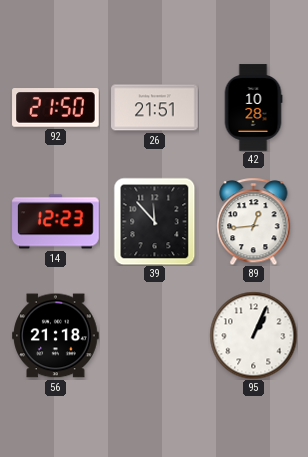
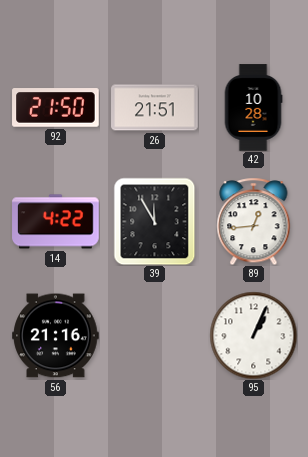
14: 12:23 -> 4:22 (56, 222)
39: 11:53 -> 11:55 (155, 221)
56: 21:18 -> 21:16 (56, 336)
